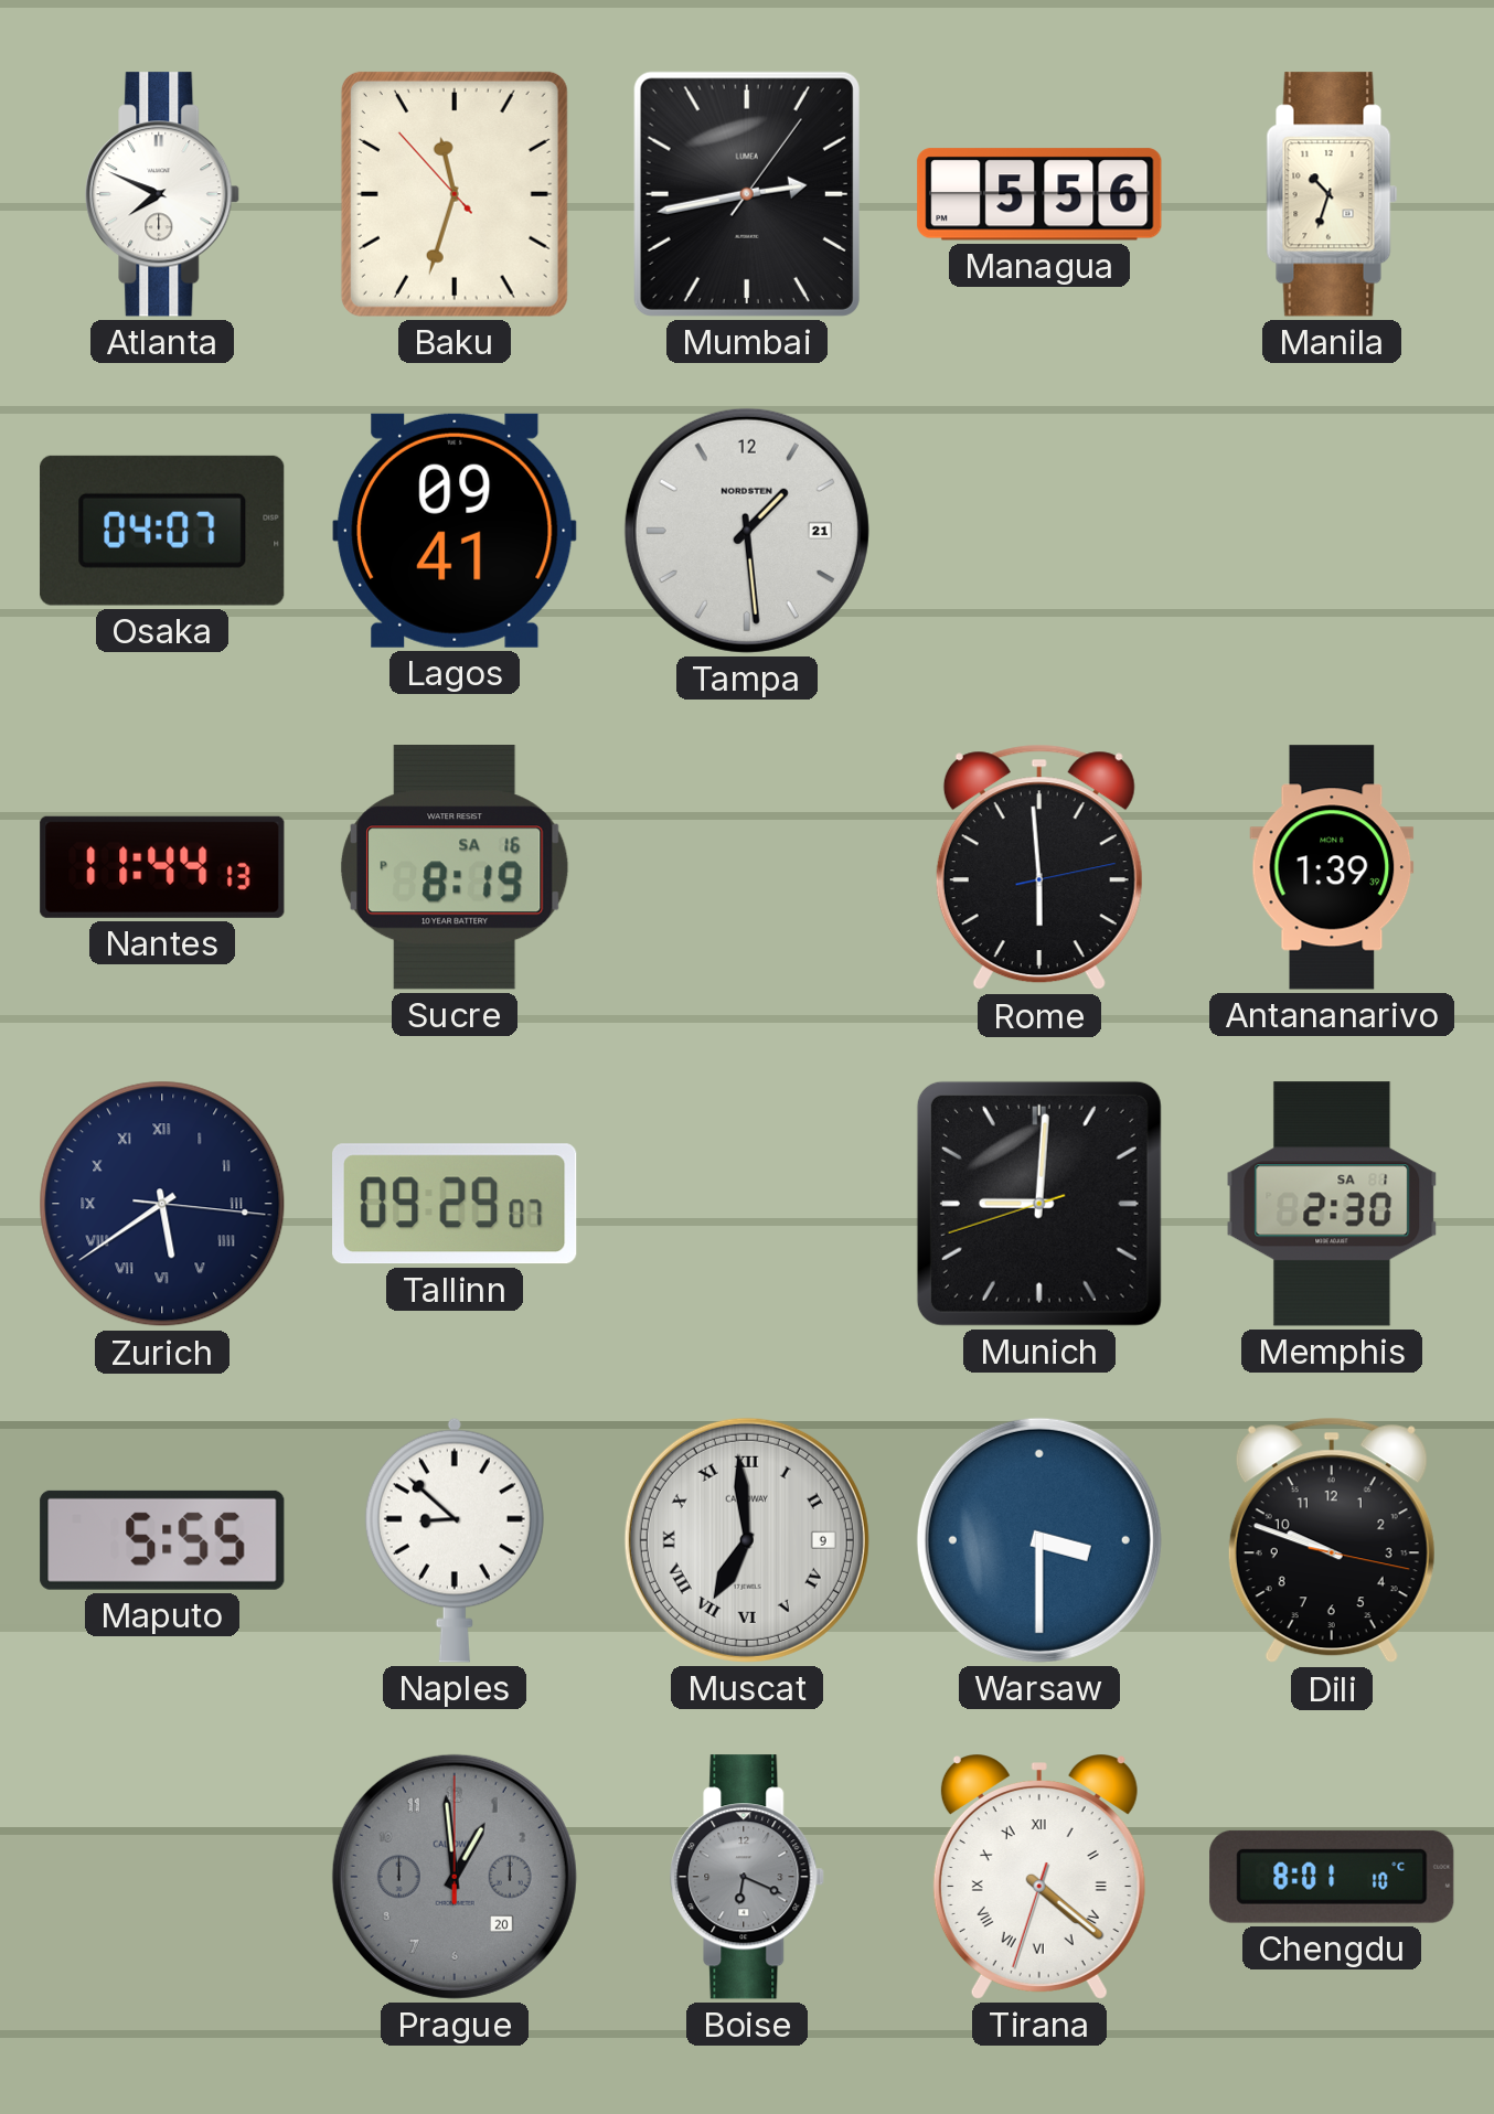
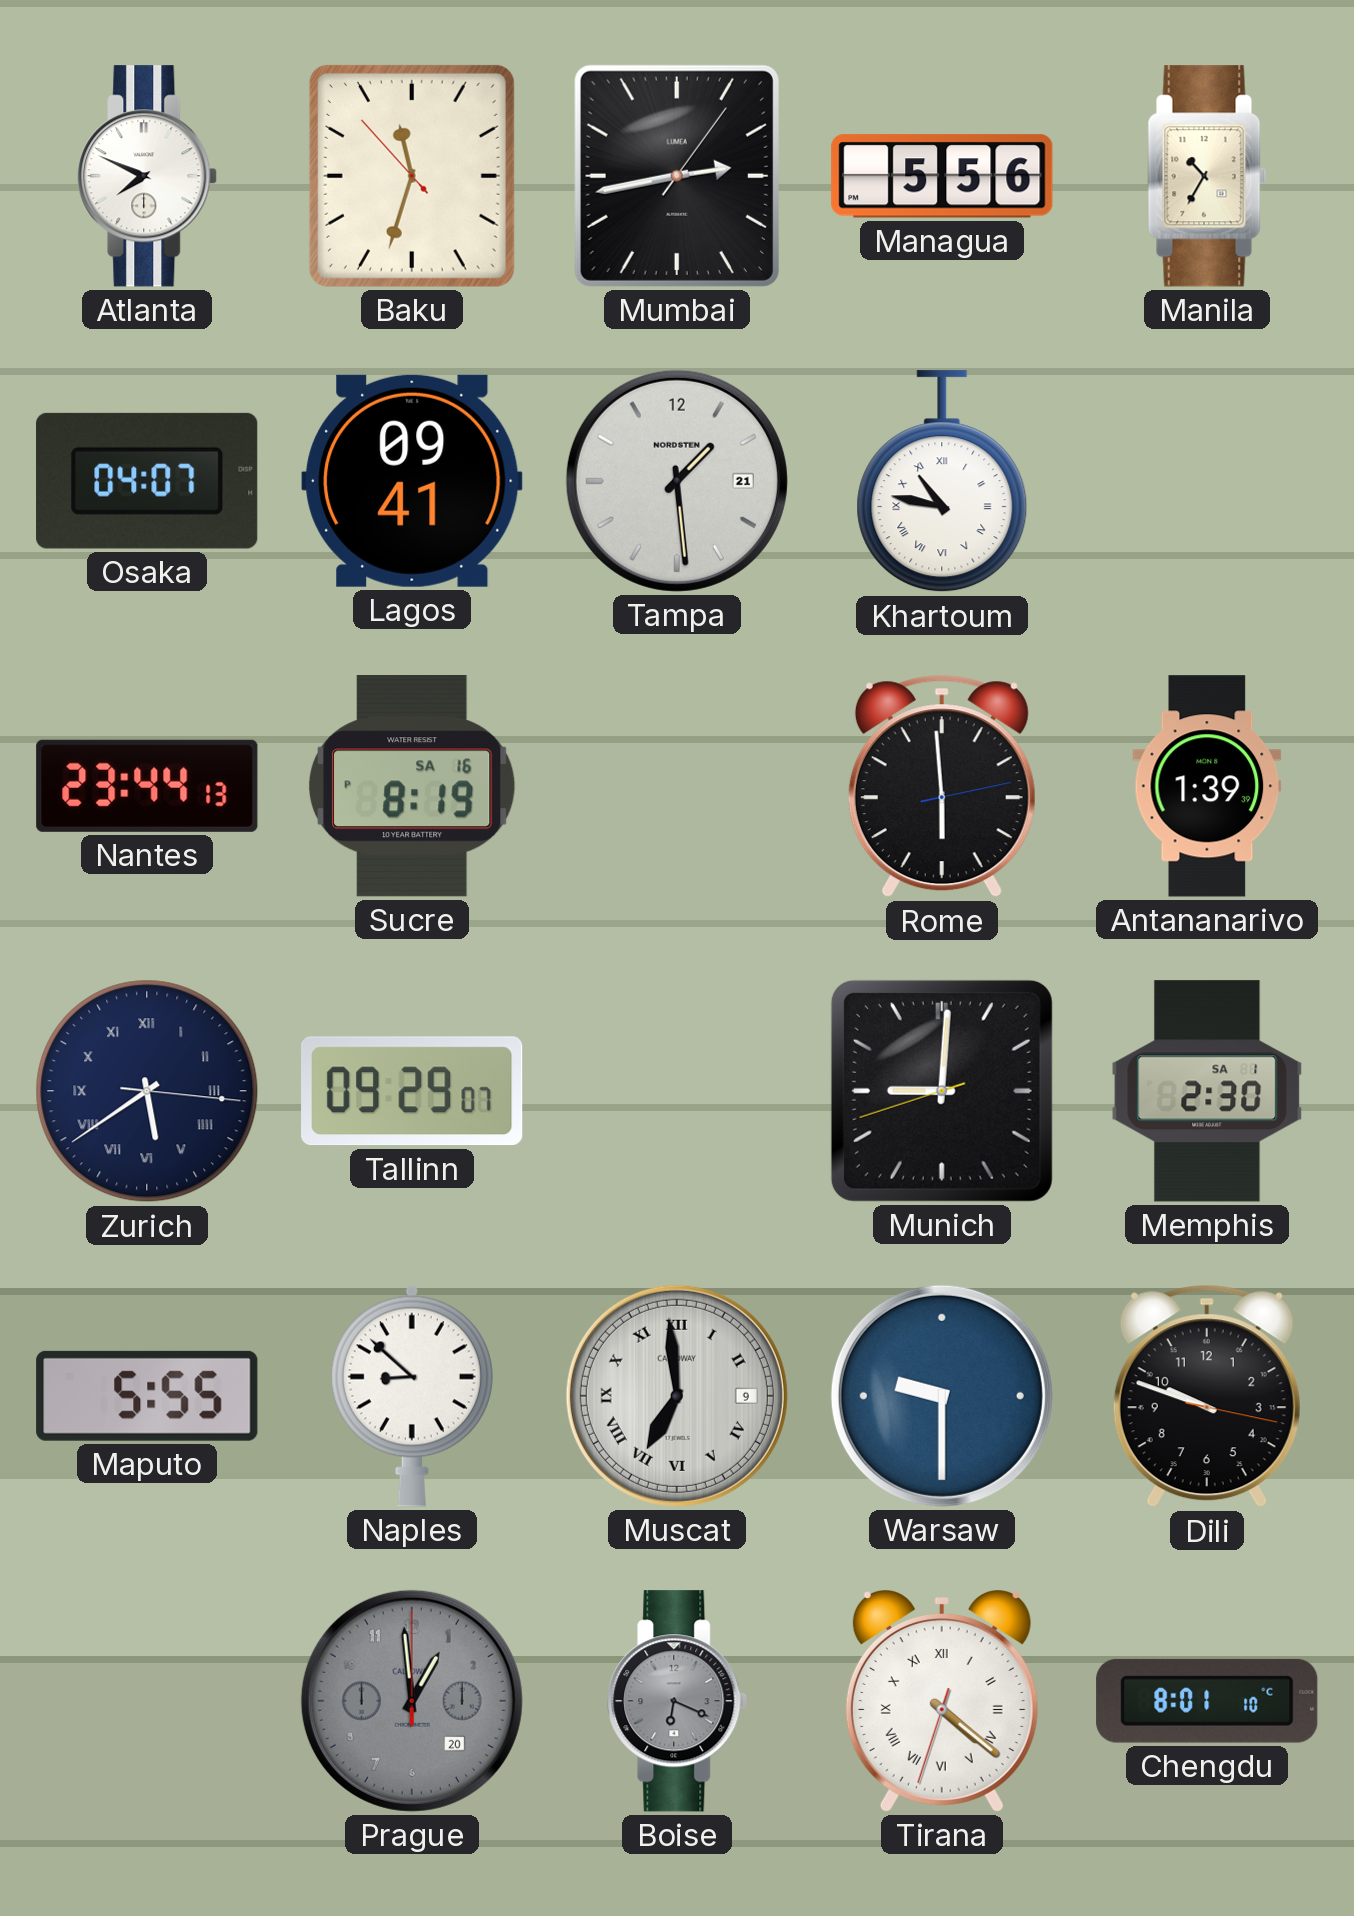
Manila: 10:33 -> 10:35 (1207, 176)
Khartoum: none -> 10:47 (942, 482)
Nantes: 11:44 -> 23:44 (147, 786)
Warsaw: 3:30 -> 9:30 (942, 1396)
